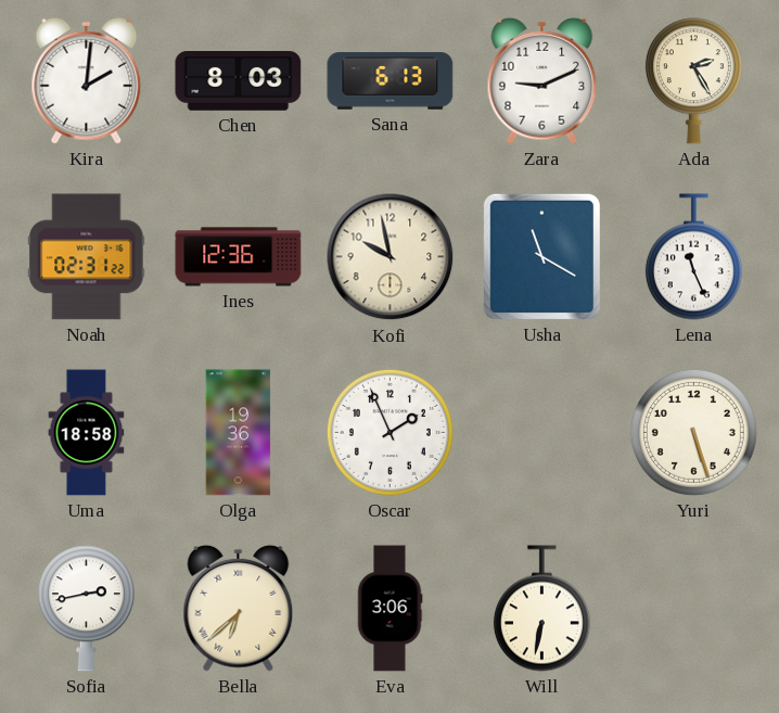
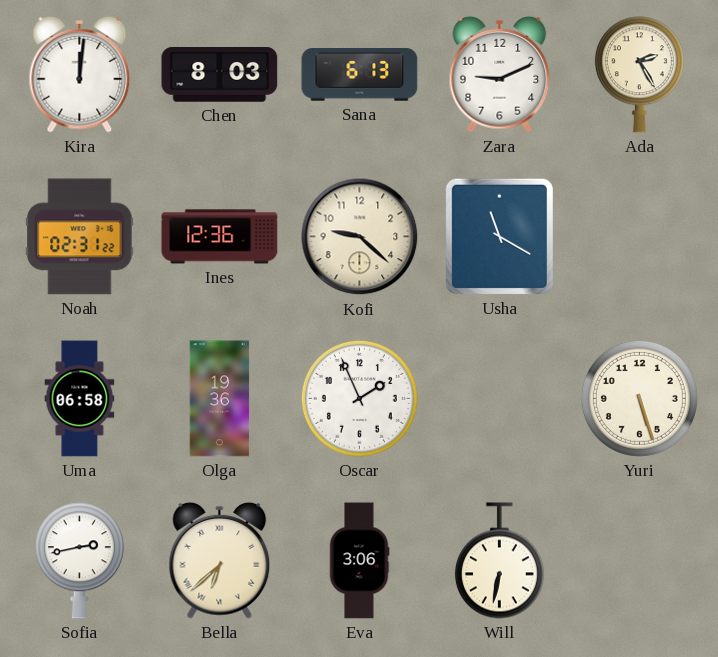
Kira: 2:01 -> 12:01 (80, 74)
Kofi: 9:58 -> 9:22 (360, 237)
Lena: 11:26 -> none (693, 257)
Uma: 18:58 -> 06:58 (80, 399)
